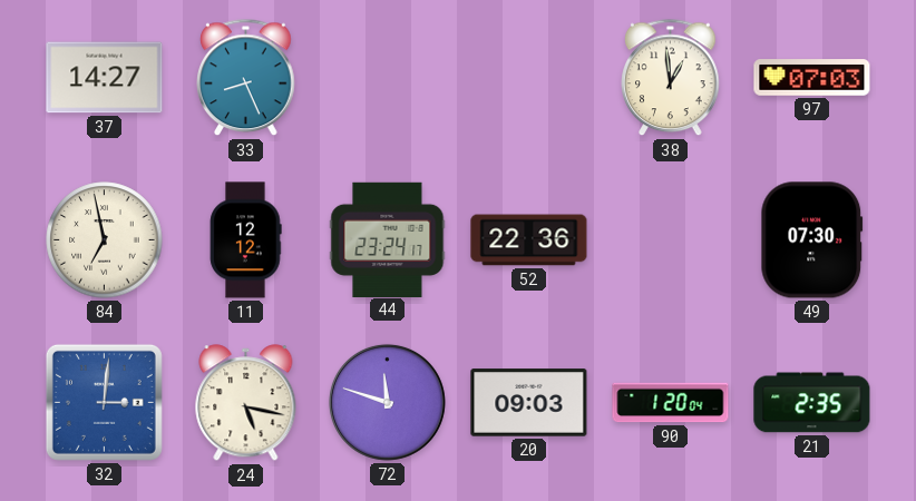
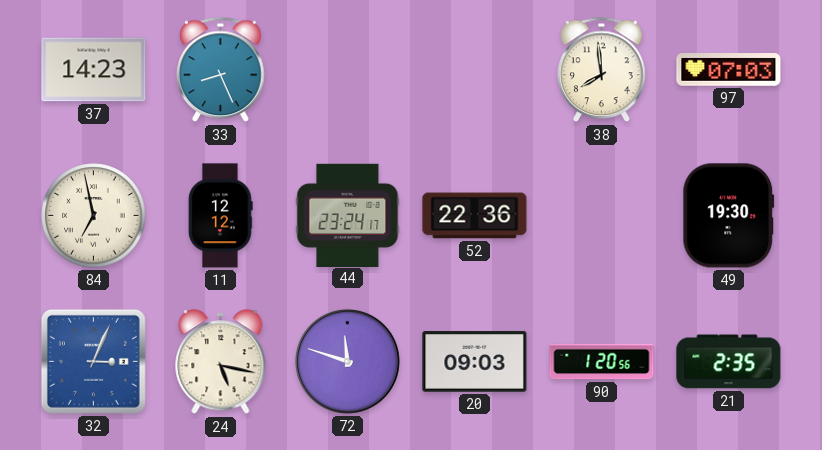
37: 14:27 -> 14:23 (94, 70)
38: 12:59 -> 7:59 (602, 70)
49: 07:30 -> 19:30 (729, 216)
32: 3:01 -> 3:04 (93, 361)
90: 1:20:04 -> 1:20:56 (602, 362)
